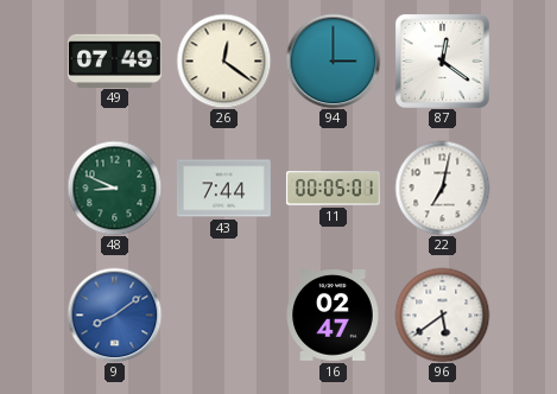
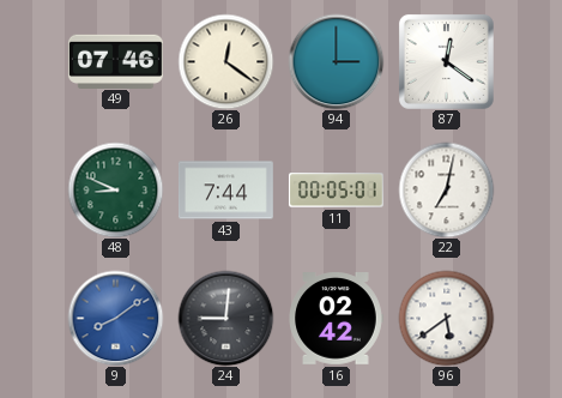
49: 07:49 -> 07:46 (115, 61)
24: none -> 9:01 (225, 318)
16: 02:47 -> 02:42 (336, 319)
